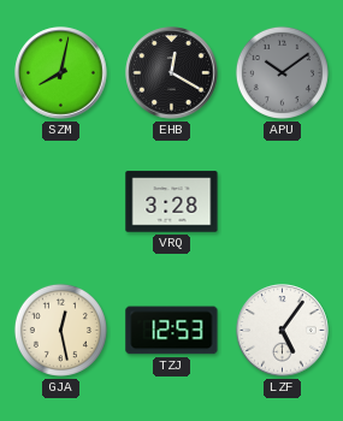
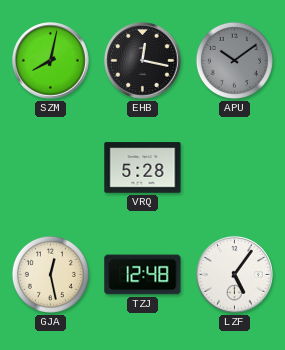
EHB: 12:20 -> 12:17 (143, 61)
VRQ: 3:28 -> 5:28 (143, 168)
TZJ: 12:53 -> 12:48 (143, 275)
